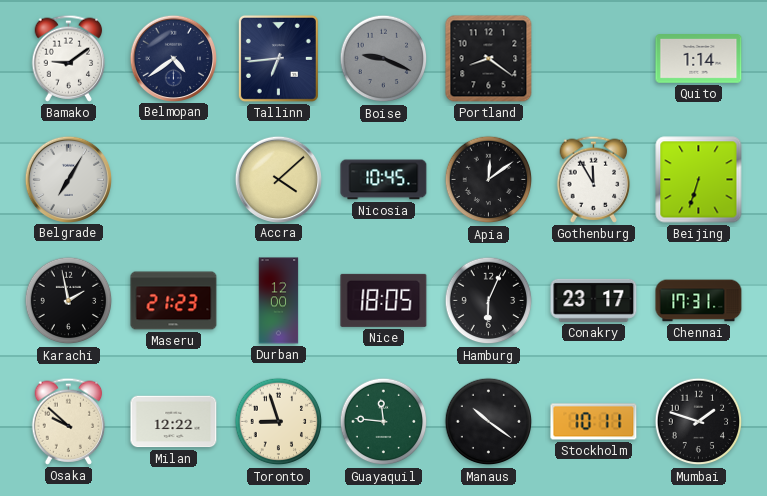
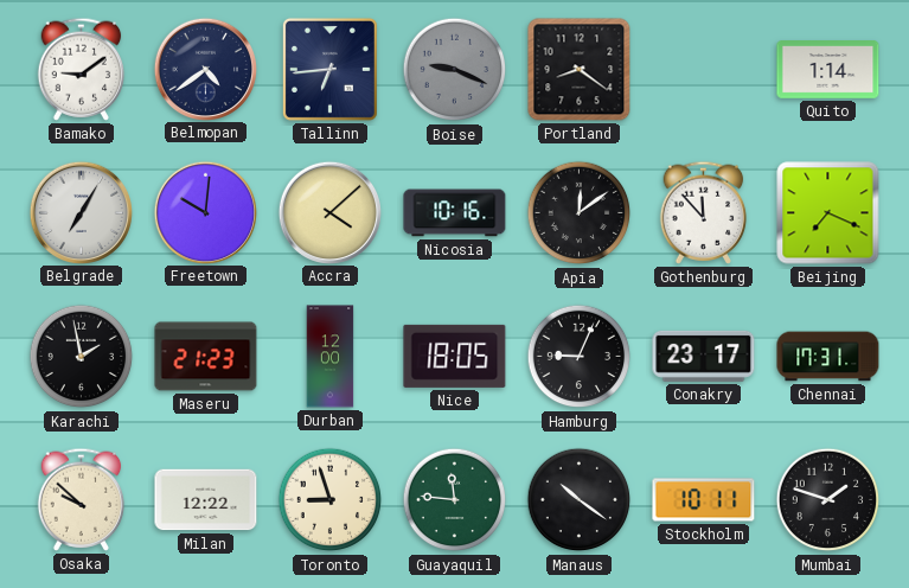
Freetown: none -> 10:01 (205, 212)
Nicosia: 10:45 -> 10:16 (455, 213)
Gothenburg: 11:55 -> 11:53 (704, 212)
Beijing: 6:33 -> 7:19 (828, 213)
Hamburg: 6:04 -> 9:04 (580, 357)
